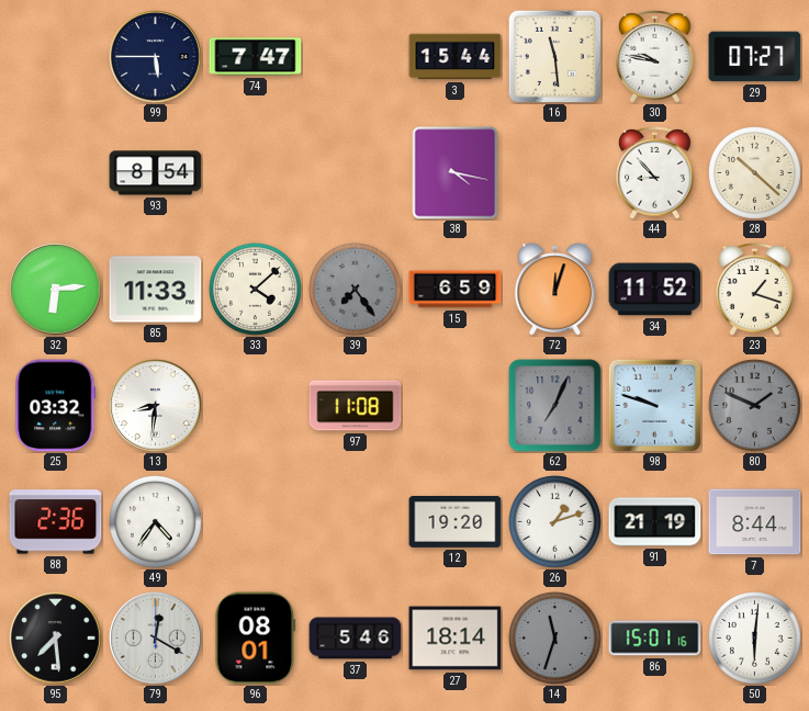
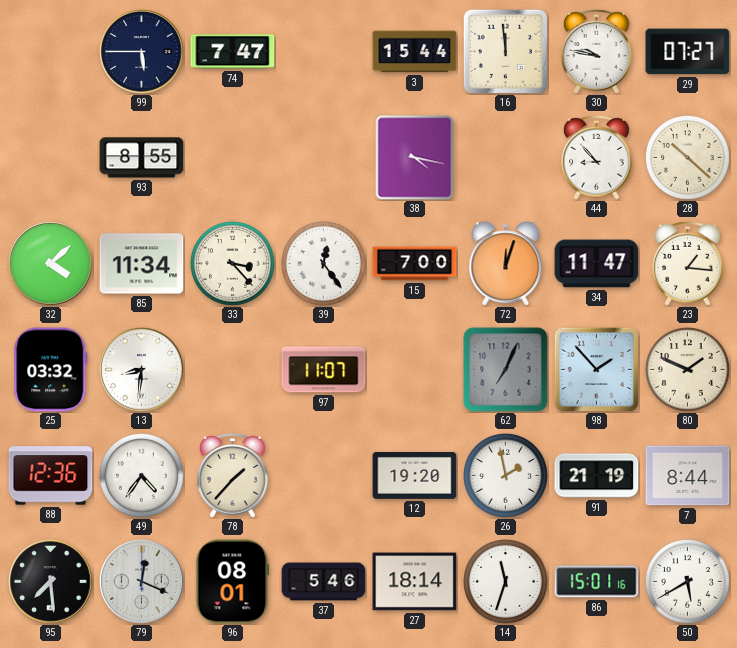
16: 11:29 -> 11:59 (505, 51)
93: 8:54 -> 8:55 (142, 158)
32: 6:14 -> 4:08 (51, 264)
85: 11:33 -> 11:34 (142, 264)
33: 4:08 -> 3:23 (233, 264)
39: 7:24 -> 12:24 (324, 264)
39 dial: grey -> white (324, 264)
15: 6:59 -> 7:00 (415, 264)
34: 11:52 -> 11:47 (597, 264)
23: 1:18 -> 1:16 (688, 264)
97: 11:08 -> 11:07 (324, 370)
98: 9:48 -> 1:53 (596, 369)
80 dial: grey -> cream (688, 370)
88: 2:36 -> 12:36 (51, 476)
78: none -> 1:37 (233, 476)
26: 1:12 -> 1:58 (506, 476)
79: 12:20 -> 12:19 (142, 582)
14 dial: grey -> white (506, 582)
50: 6:01 -> 5:40 (688, 582)
